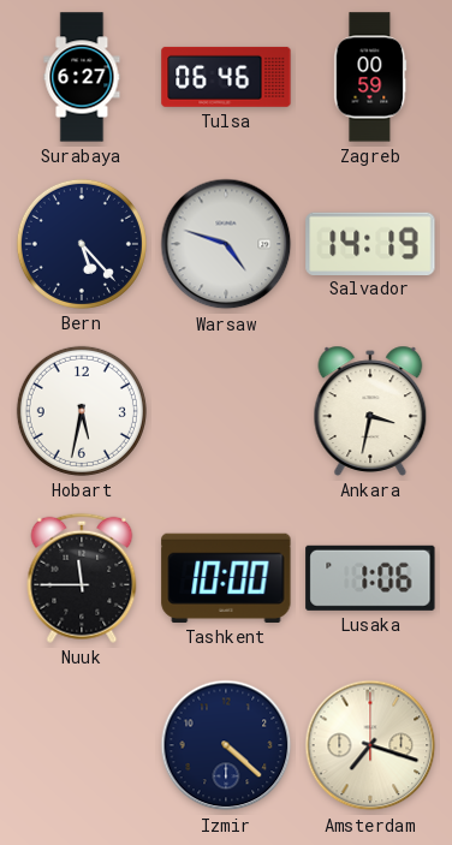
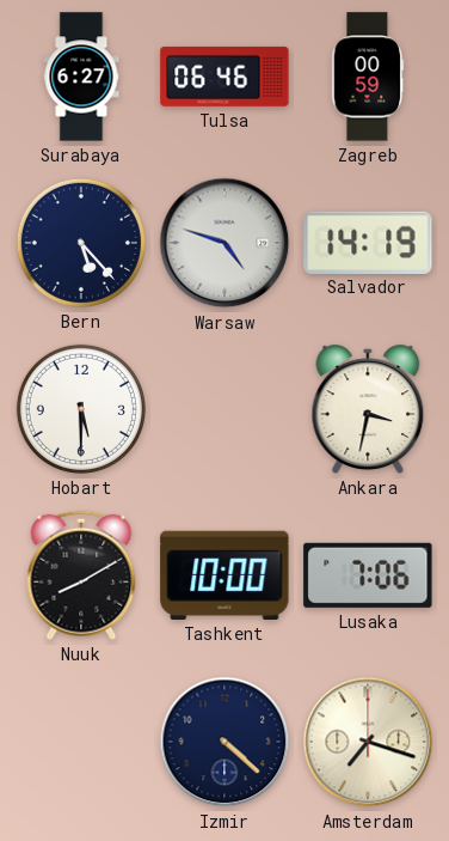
Hobart: 5:32 -> 5:30 (81, 409)
Nuuk: 11:45 -> 8:10 (81, 575)
Lusaka: 1:06 -> 7:06 (368, 575)
